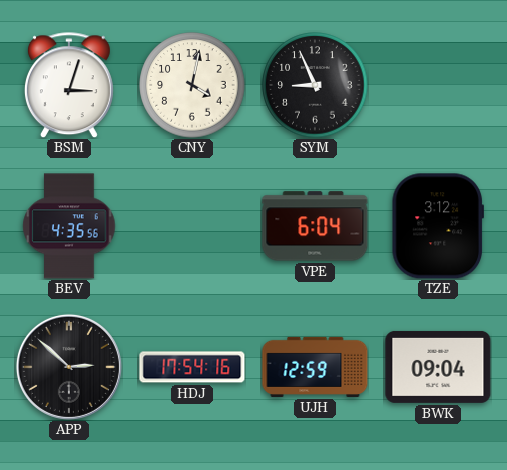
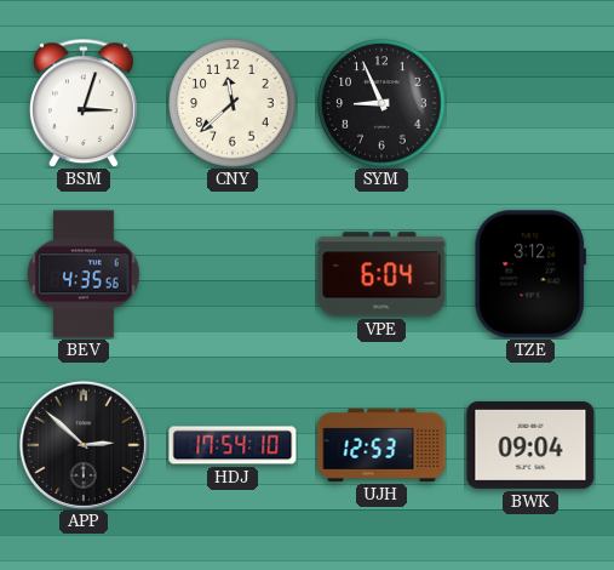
CNY: 4:02 -> 11:38 (233, 103)
HDJ: 17:54:16 -> 17:54:10 (233, 445)
UJH: 12:59 -> 12:53 (381, 445)
